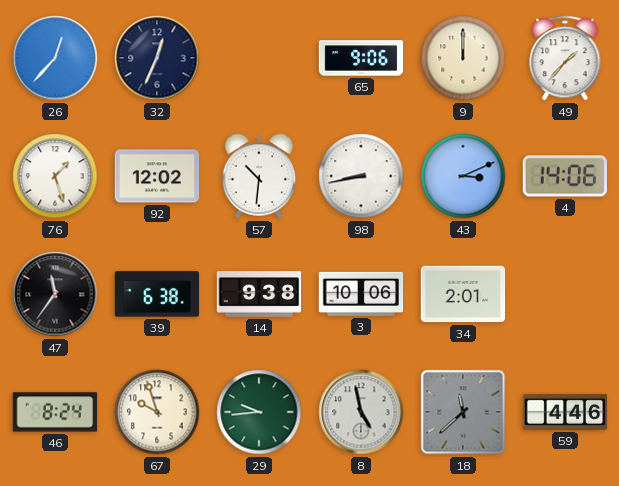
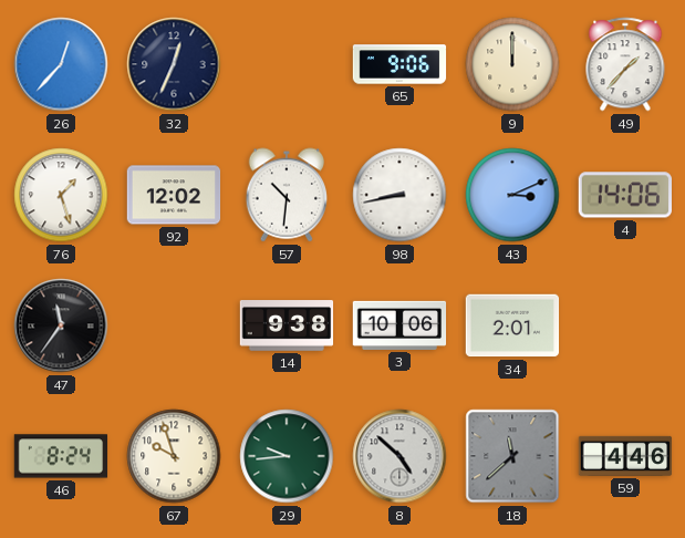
39: 6:38 -> none (157, 294)
8: 4:58 -> 4:52 (399, 456)
